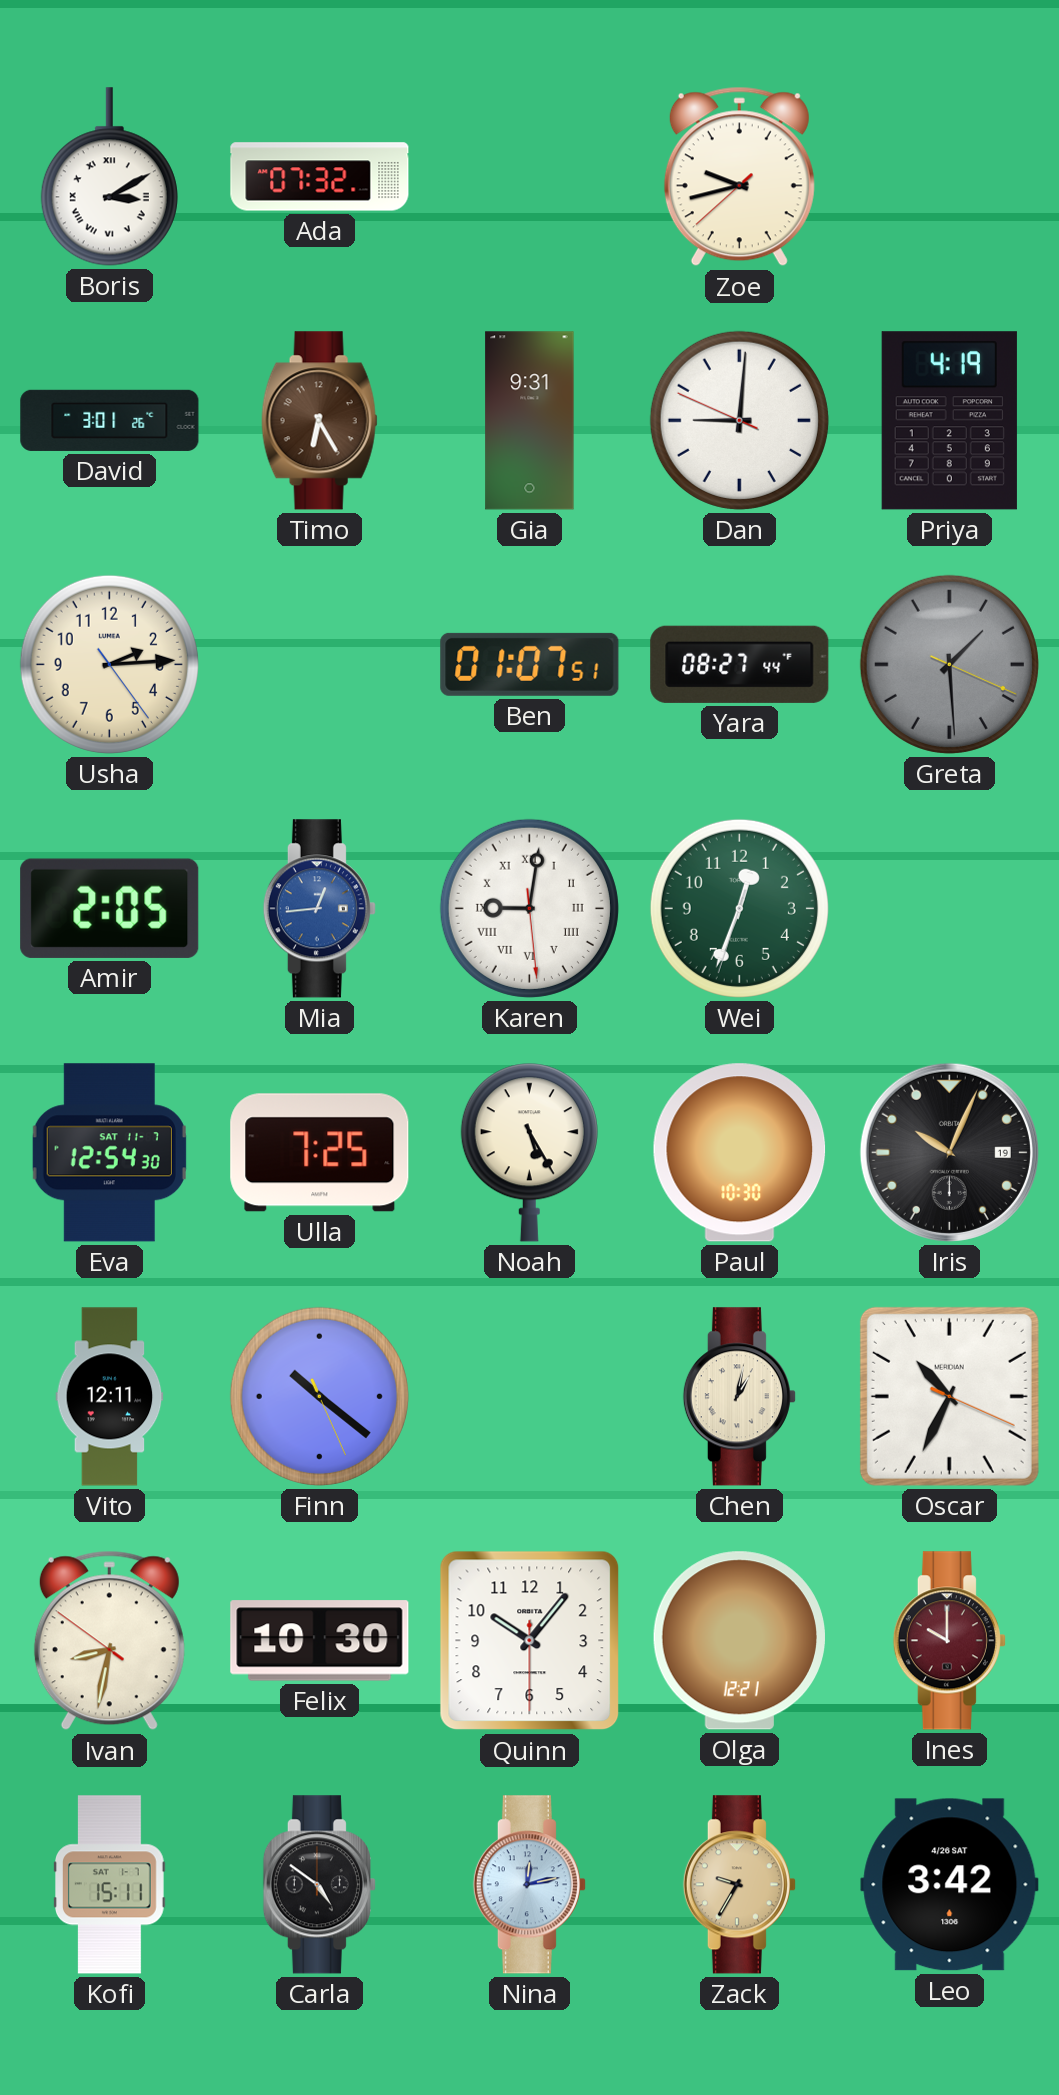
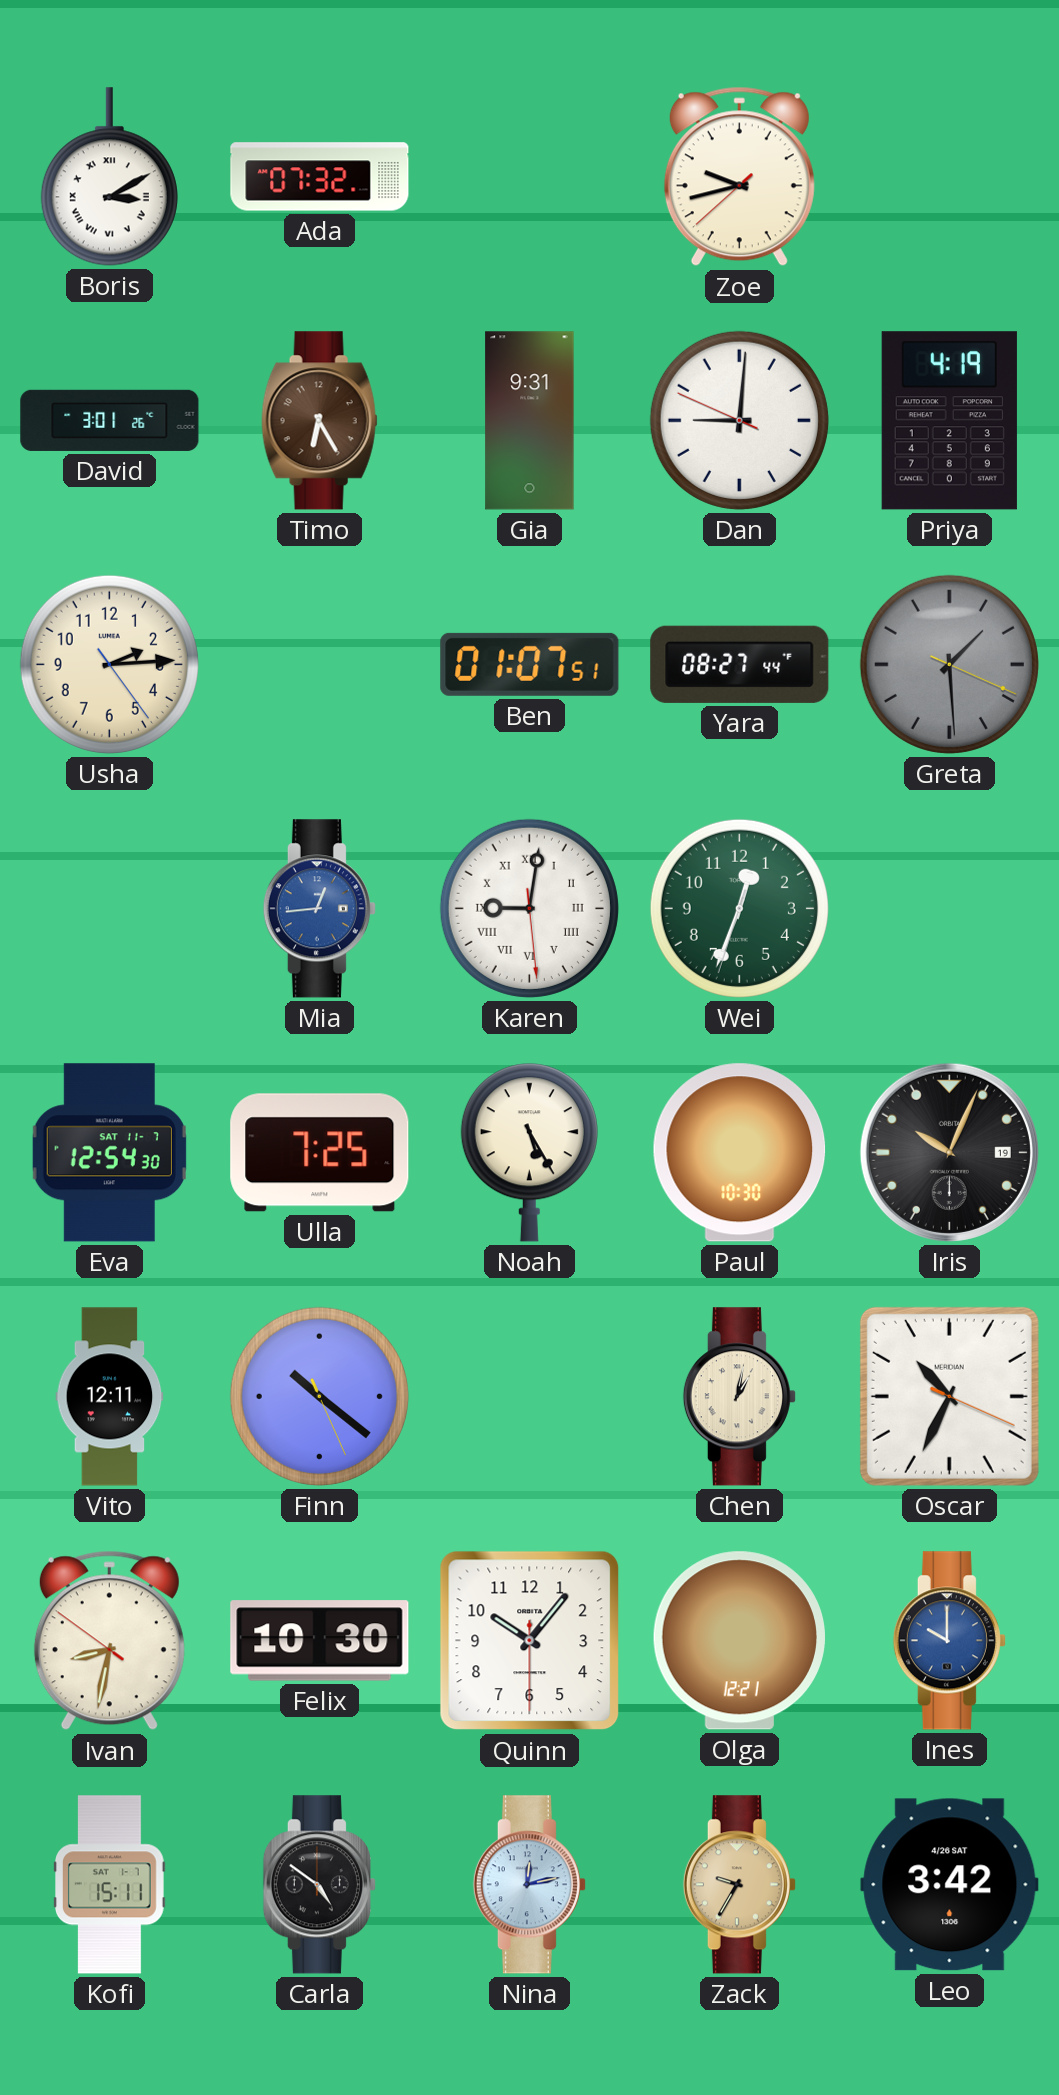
Amir: 2:05 -> none (110, 908)
Ines dial: burgundy -> blue (949, 1641)
